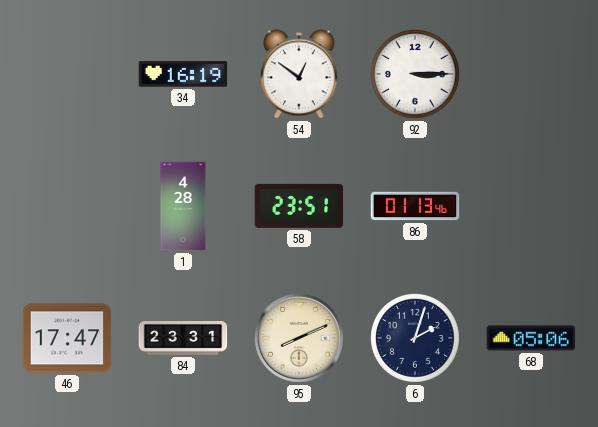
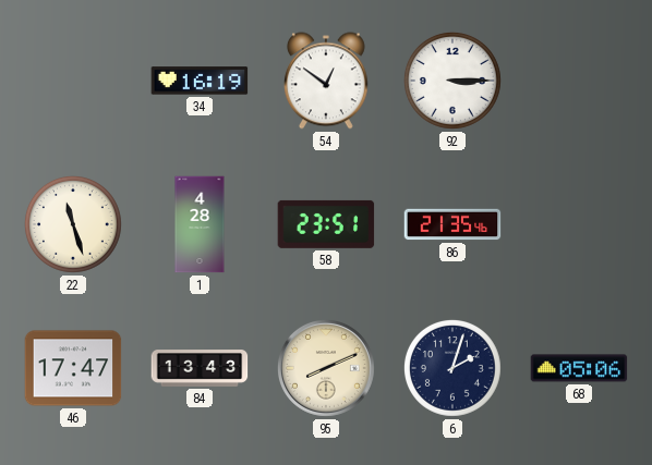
22: none -> 11:27 (73, 224)
86: 01:13 -> 21:35 (452, 224)
84: 23:31 -> 13:43 (200, 369)
